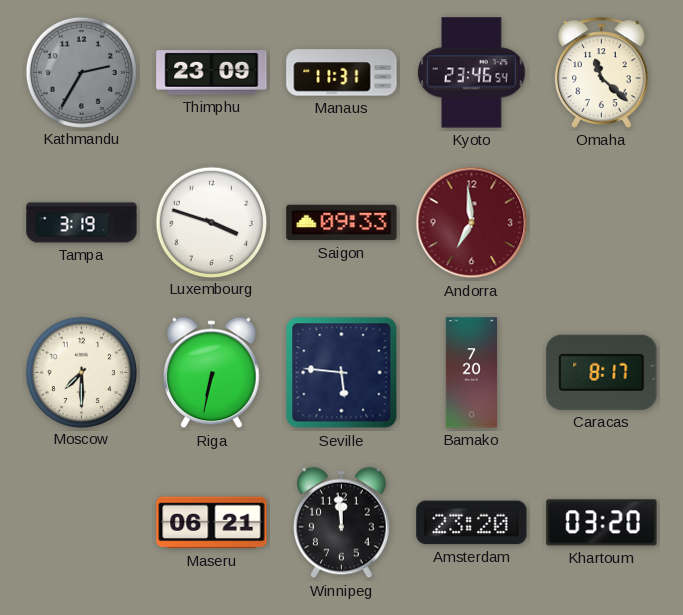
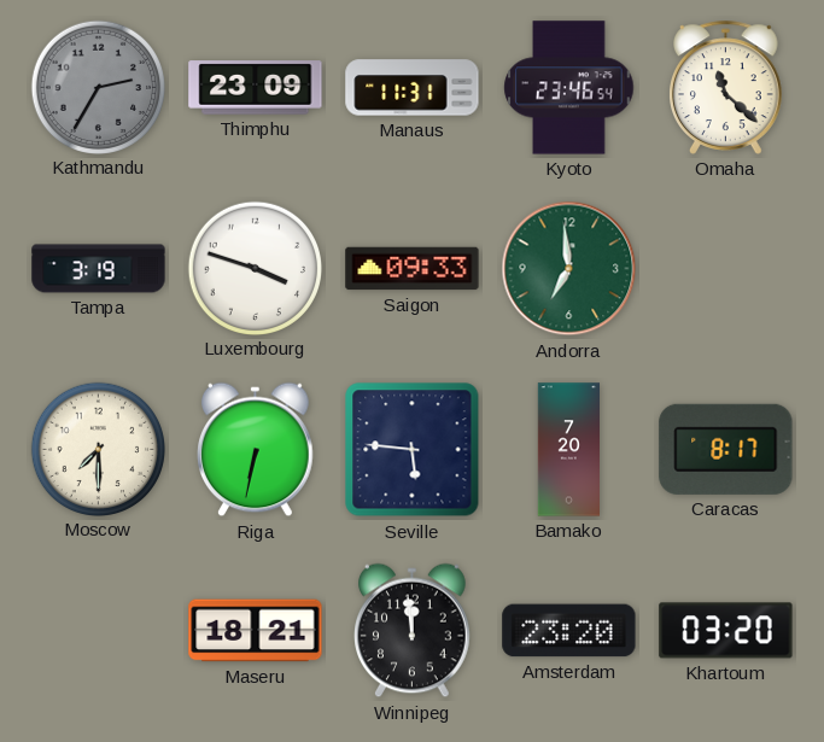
Andorra dial: burgundy -> green (569, 269)
Maseru: 06:21 -> 18:21 (256, 631)
